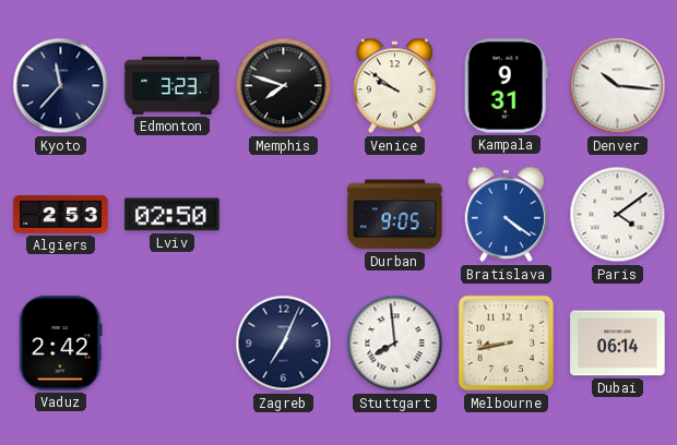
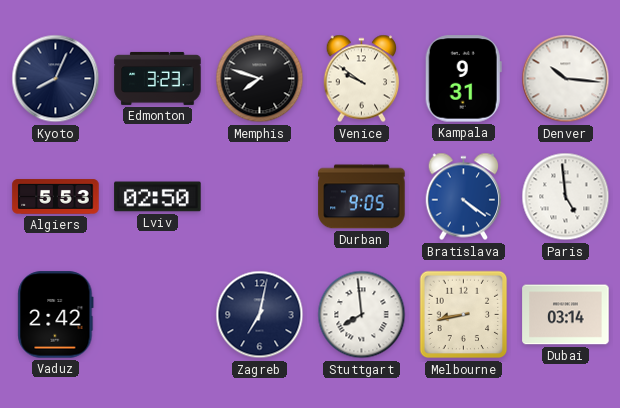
Kyoto: 11:37 -> 8:04 (56, 79)
Algiers: 2:53 -> 5:53 (56, 197)
Paris: 4:09 -> 4:59 (566, 197)
Zagreb: 7:04 -> 7:02 (260, 315)
Dubai: 06:14 -> 03:14 (566, 315)
